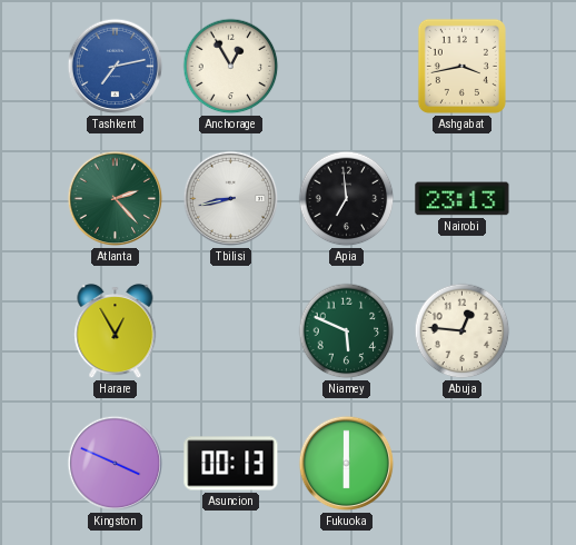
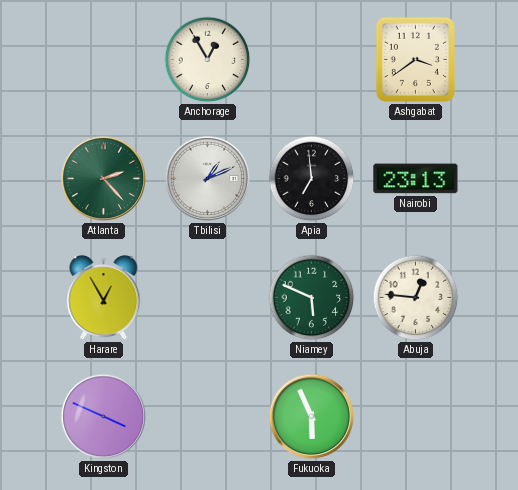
Tashkent: 7:13 -> none (116, 67)
Ashgabat: 3:43 -> 3:39 (415, 59)
Tbilisi: 8:43 -> 1:11 (208, 179)
Asuncion: 00:13 -> none (231, 464)
Fukuoka: 6:00 -> 5:56 (312, 417)
